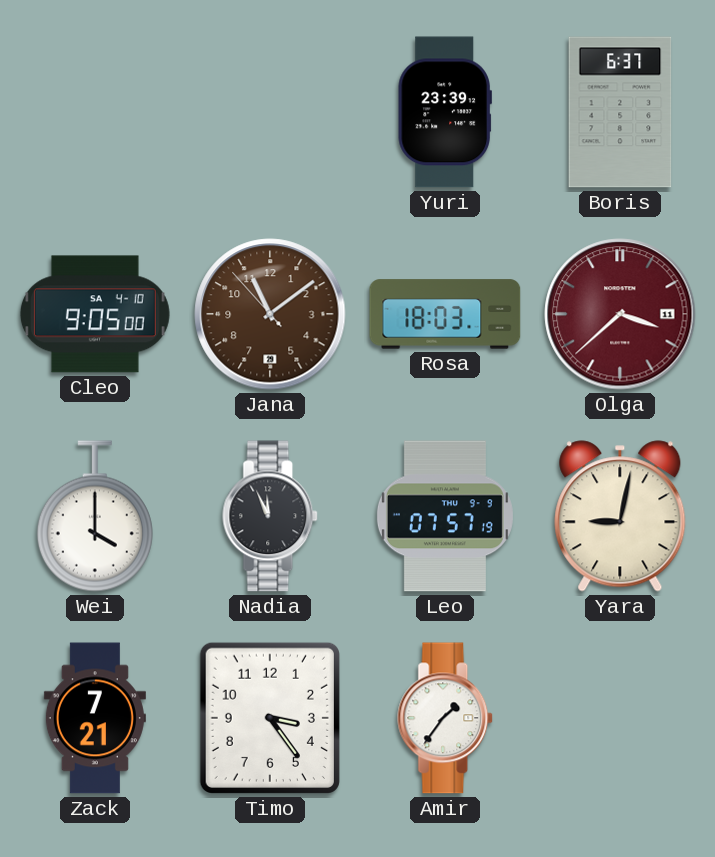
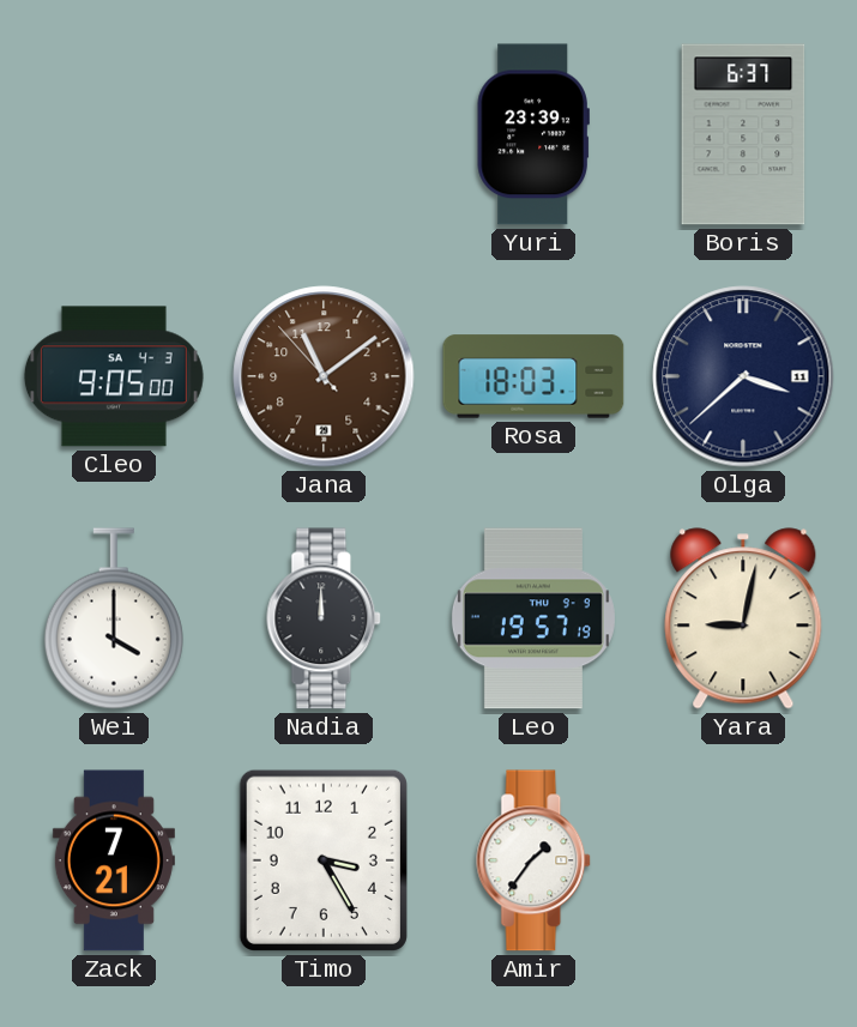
Cleo date: SA 4-10 -> SA 4-3 (114, 376)
Olga dial: burgundy -> navy (743, 376)
Nadia: 11:56 -> 12:00 (325, 618)
Leo: 07:57 -> 19:57 (533, 618)
Timo: 3:24 -> 3:25 (324, 860)
